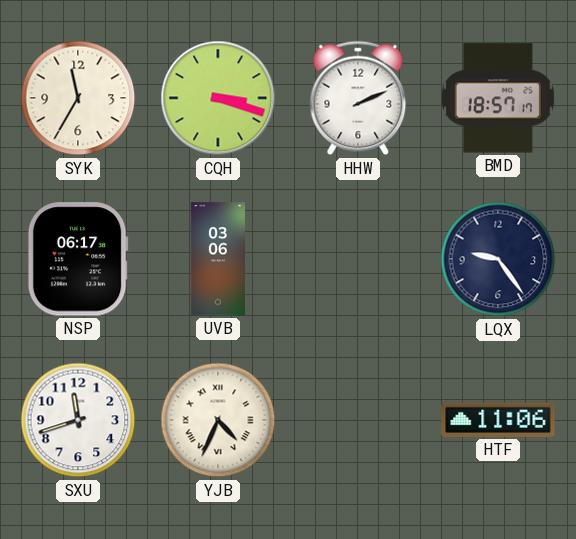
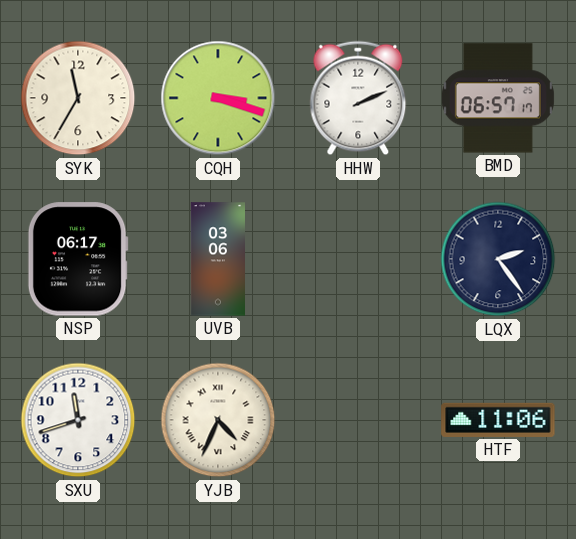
BMD: 18:57 -> 06:57 (498, 98)
LQX: 9:24 -> 2:24 (498, 259)
